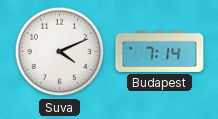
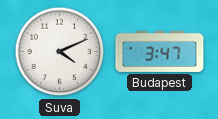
Budapest: 7:14 -> 3:47 (160, 51)
